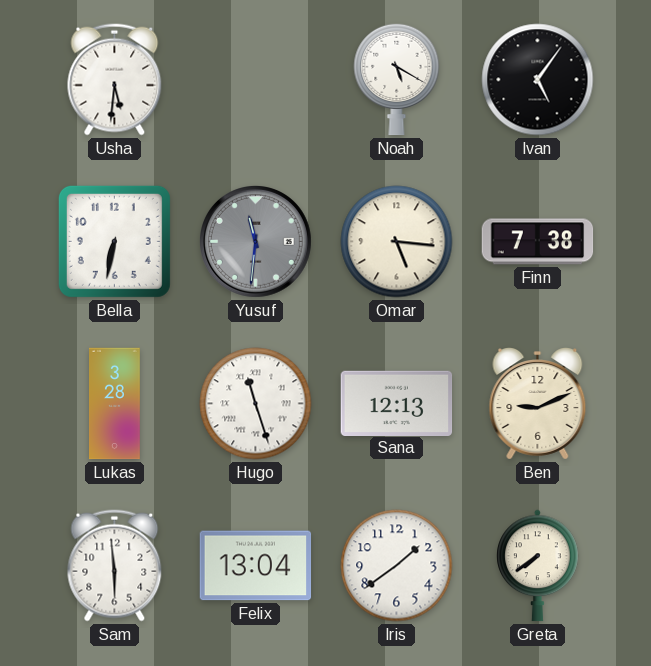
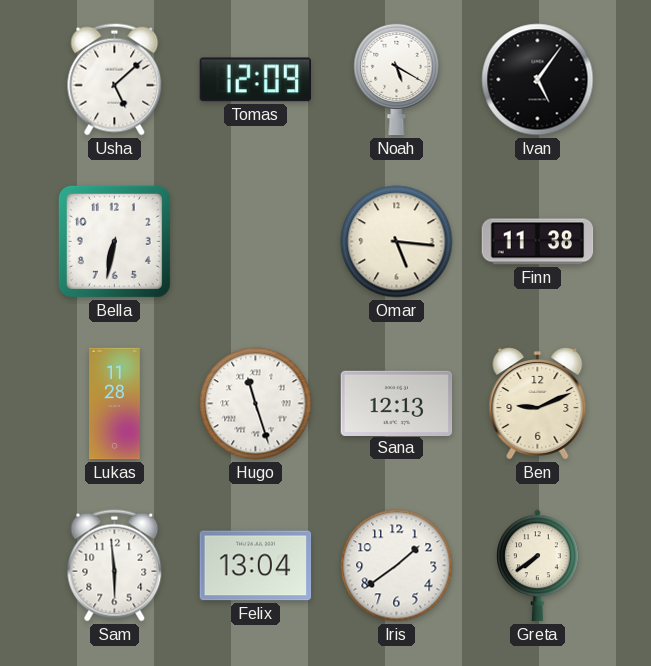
Usha: 5:31 -> 5:08 (115, 80)
Tomas: none -> 12:09 (255, 80)
Yusuf: 11:31 -> none (256, 242)
Finn: 7:38 -> 11:38 (538, 242)
Lukas: 3:28 -> 11:28 (115, 404)
